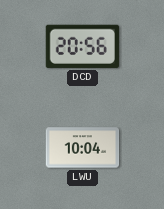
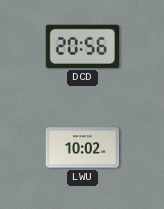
LWU: 10:04 -> 10:02 (83, 148)
